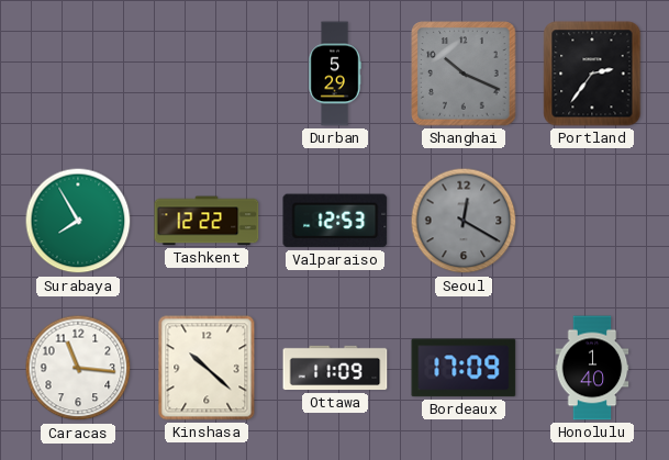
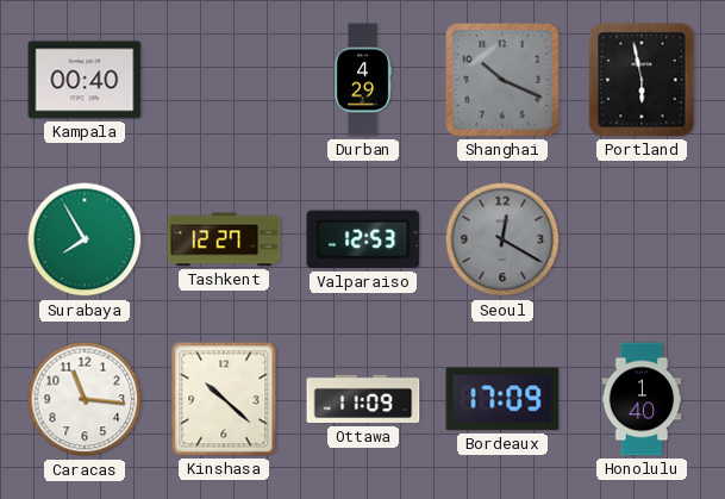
Kampala: none -> 00:40 (85, 80)
Durban: 5:29 -> 4:29 (363, 80)
Portland: 2:36 -> 5:58 (642, 80)
Tashkent: 12:22 -> 12:27 (224, 239)
